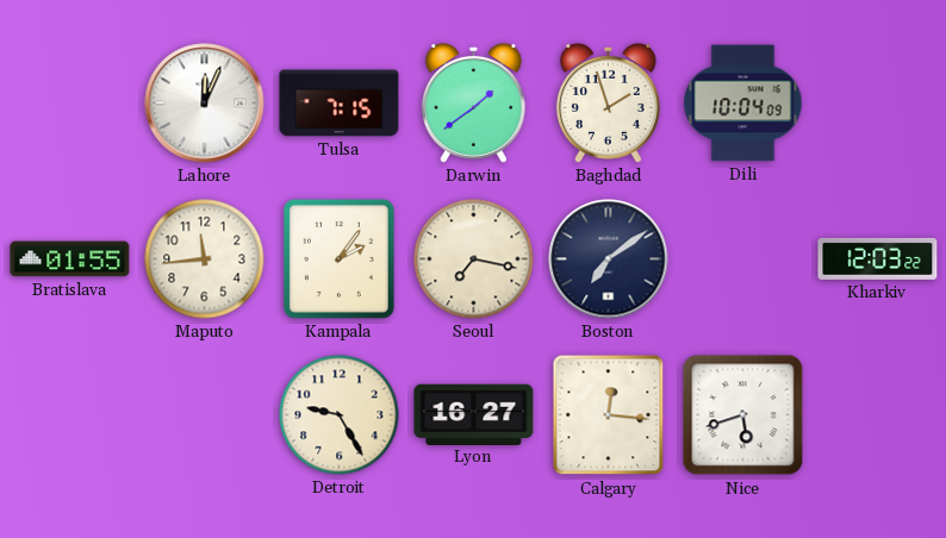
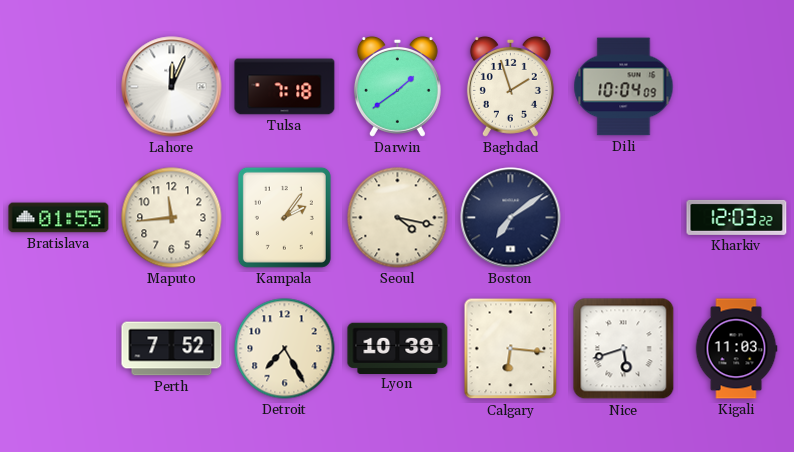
Tulsa: 7:15 -> 7:18 (285, 87)
Seoul: 7:17 -> 4:17 (398, 218)
Perth: none -> 7:52 (172, 349)
Detroit: 9:25 -> 7:25 (285, 349)
Lyon: 16:27 -> 10:39 (398, 348)
Calgary: 12:16 -> 6:16 (511, 349)
Kigali: none -> 11:03 (736, 349)
